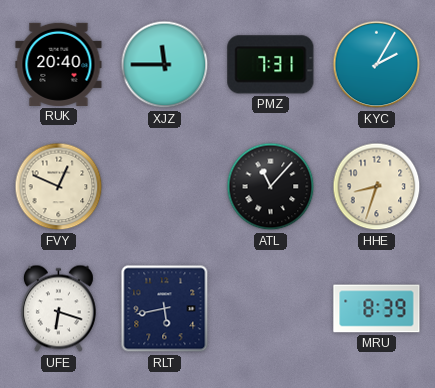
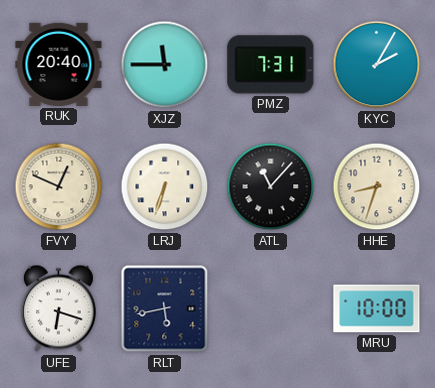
LRJ: none -> 6:33 (165, 187)
MRU: 8:39 -> 10:00 (377, 309)
